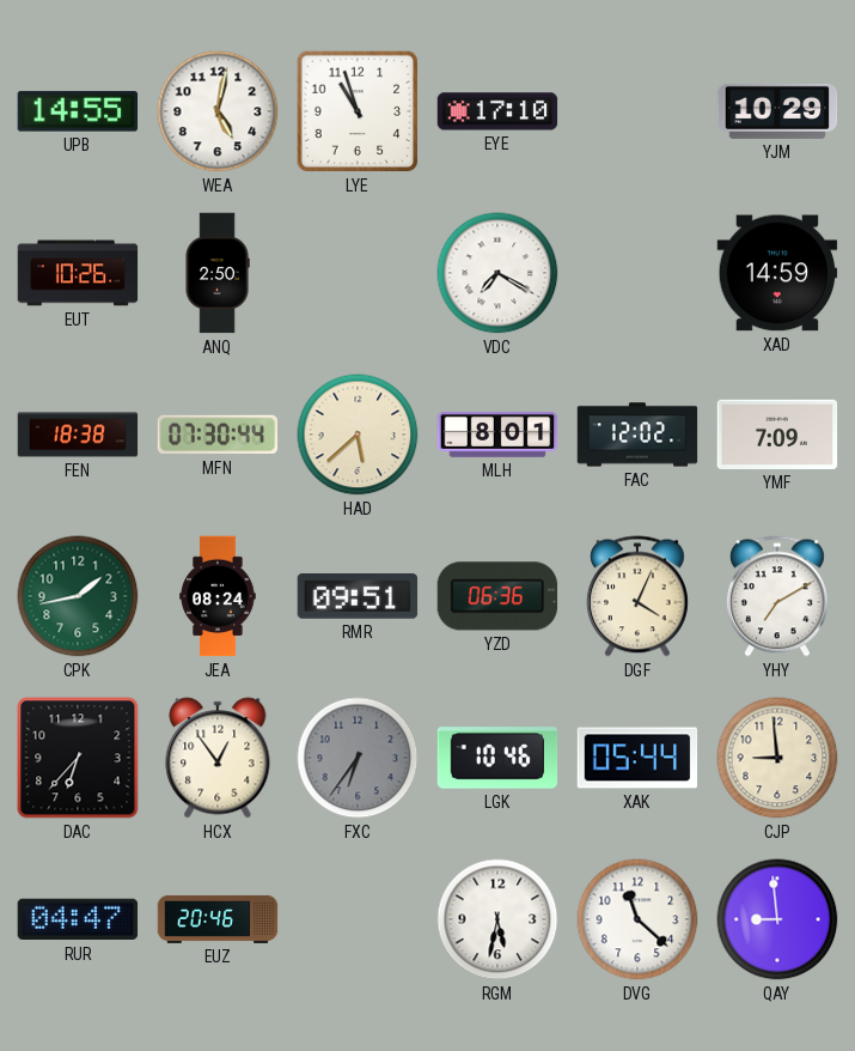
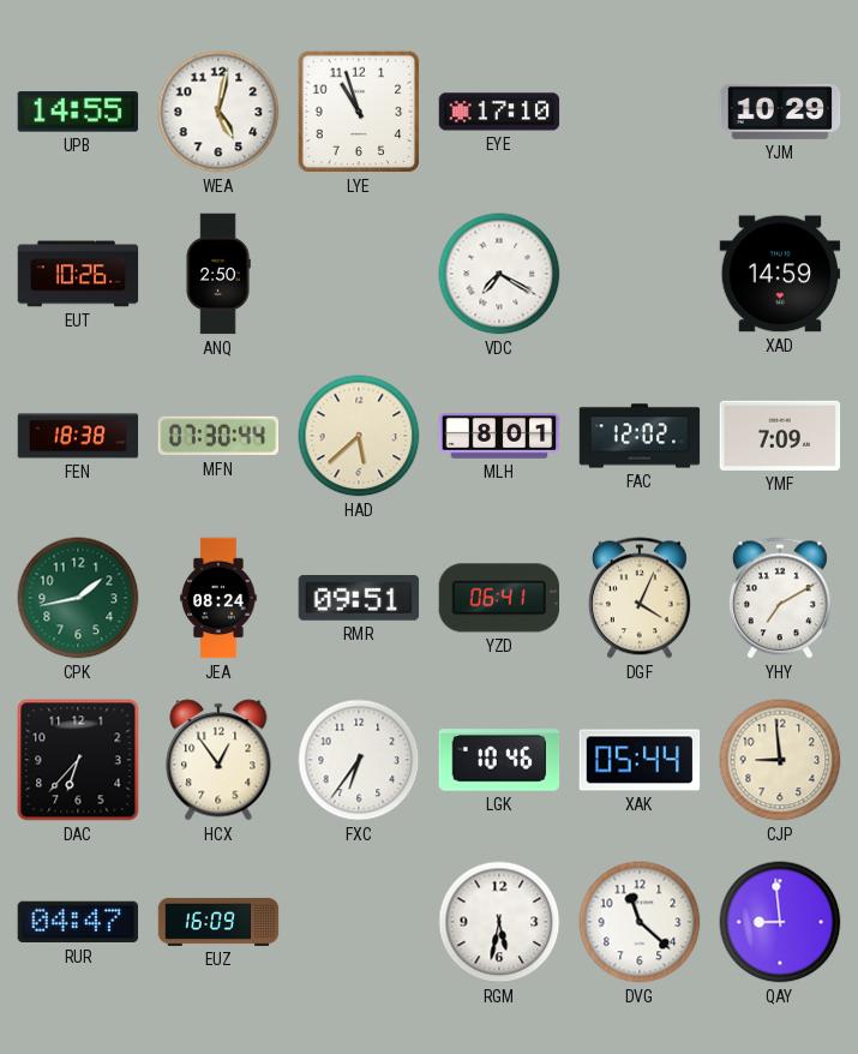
YZD: 06:36 -> 06:41 (499, 598)
FXC dial: grey -> white (359, 760)
EUZ: 20:46 -> 16:09 (218, 922)
